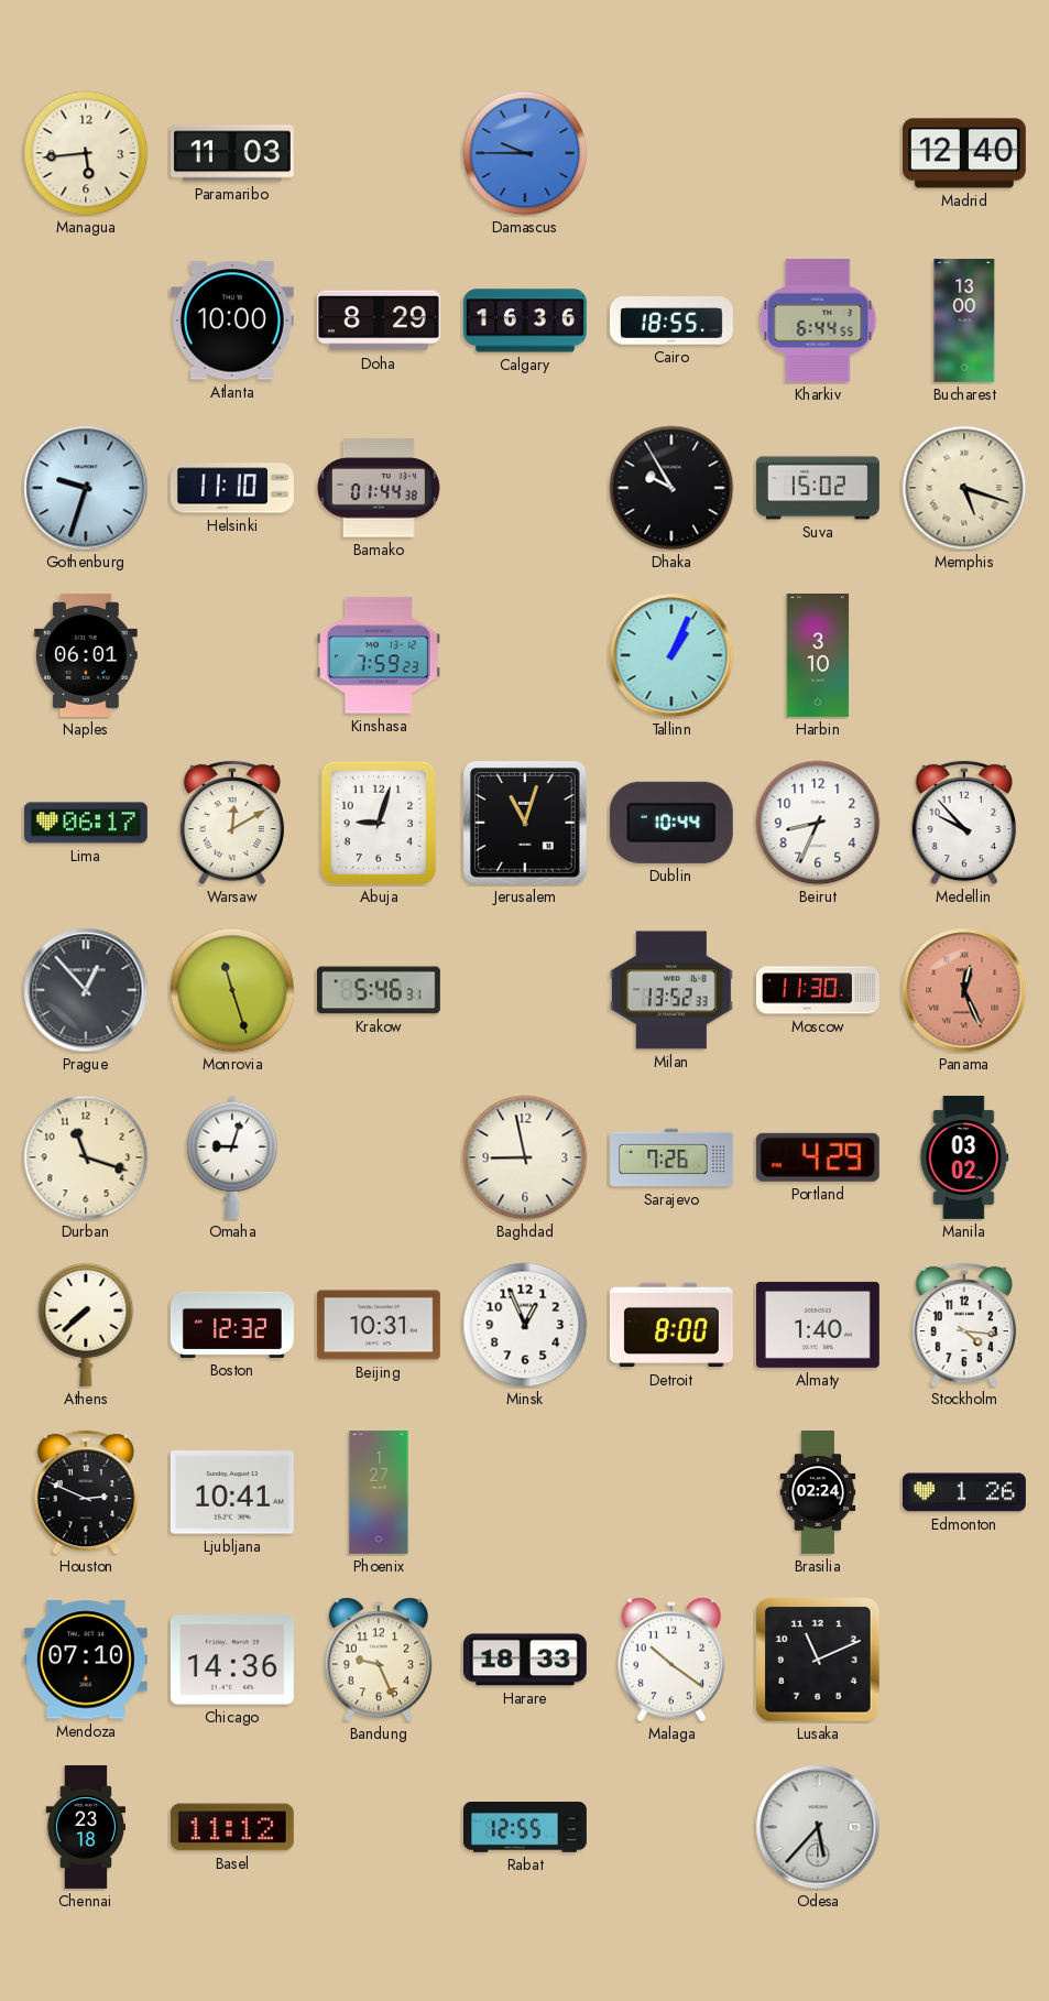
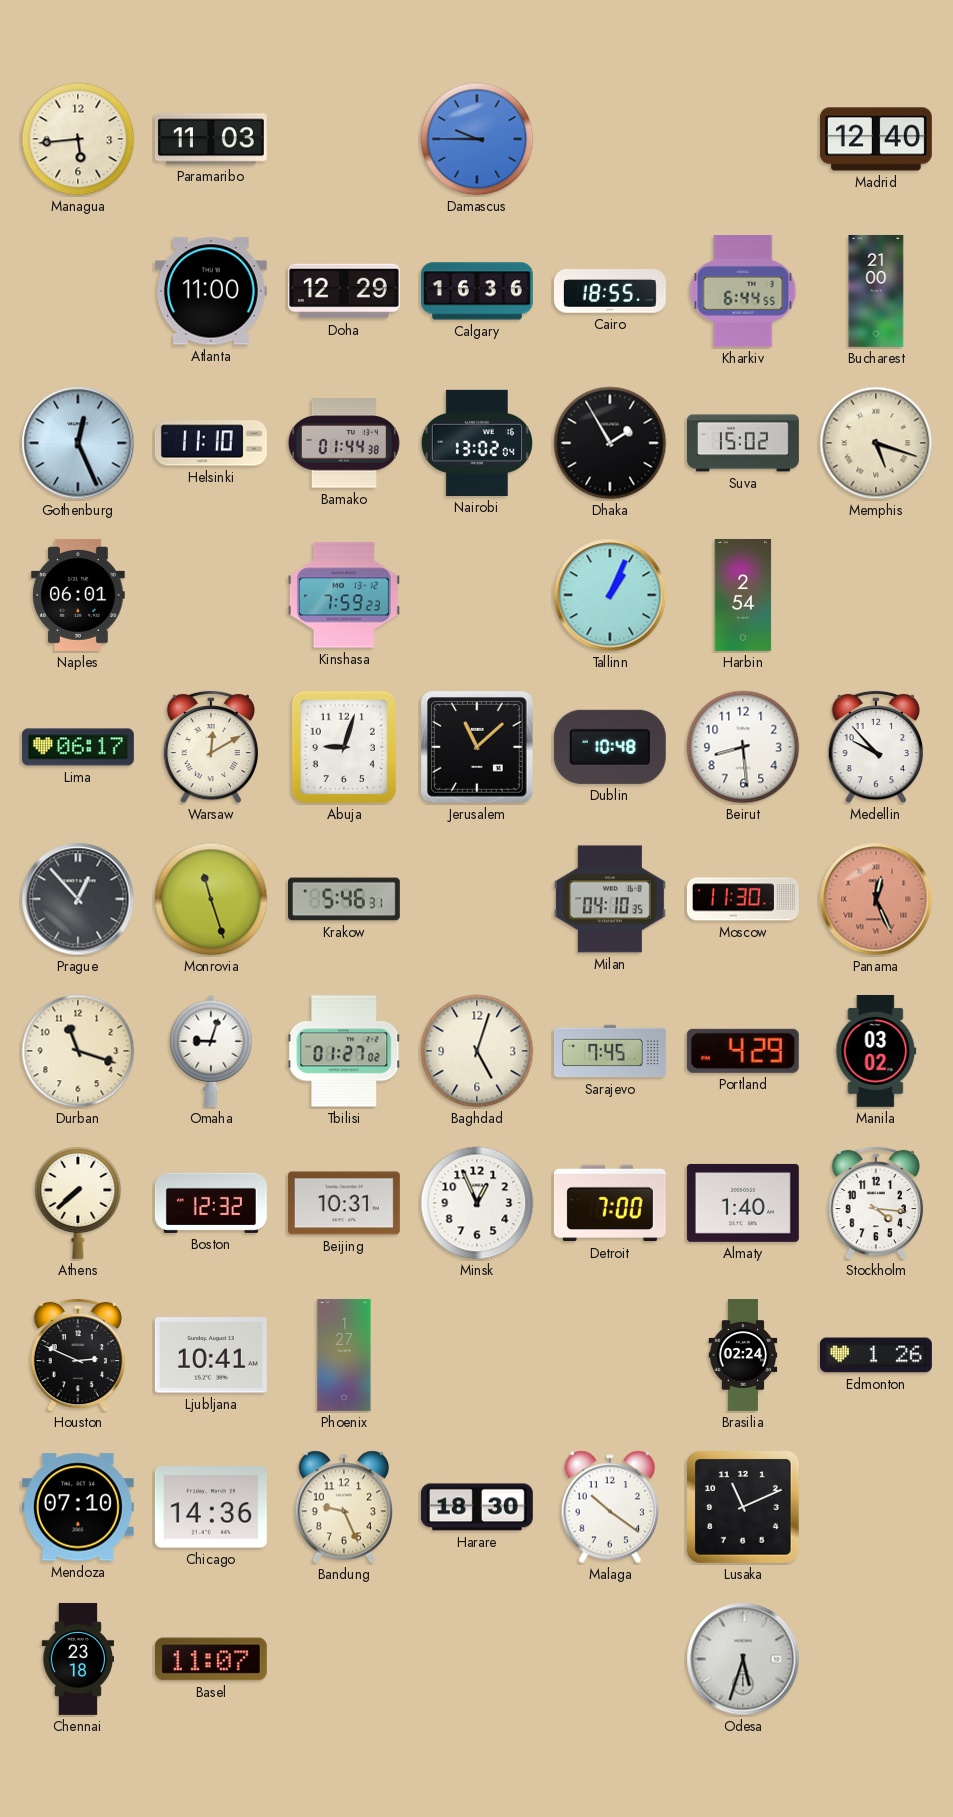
Atlanta: 10:00 -> 11:00 (211, 291)
Doha: 8:29 -> 12:29 (344, 291)
Bucharest: 13:00 -> 21:00 (876, 291)
Gothenburg: 9:33 -> 12:26 (78, 443)
Nairobi: none -> 13:02 (477, 443)
Dhaka: 9:55 -> 1:55 (610, 443)
Harbin: 3:10 -> 2:54 (743, 595)
Jerusalem: 11:03 -> 11:08 (477, 747)
Dublin: 10:44 -> 10:48 (610, 747)
Beirut: 8:34 -> 8:29 (743, 747)
Milan: 13:52 -> 04:10 (610, 899)
Tbilisi: none -> 01:27 (344, 1051)
Baghdad: 8:58 -> 5:03 (477, 1051)
Sarajevo: 7:26 -> 7:45 (611, 1051)
Detroit: 8:00 -> 7:00 (610, 1203)
Harare: 18:33 -> 18:30 (477, 1507)
Basel: 11:12 -> 11:07 (211, 1659)
Rabat: 12:55 -> none (525, 1828)
Odesa: 5:37 -> 5:33 (743, 1659)
